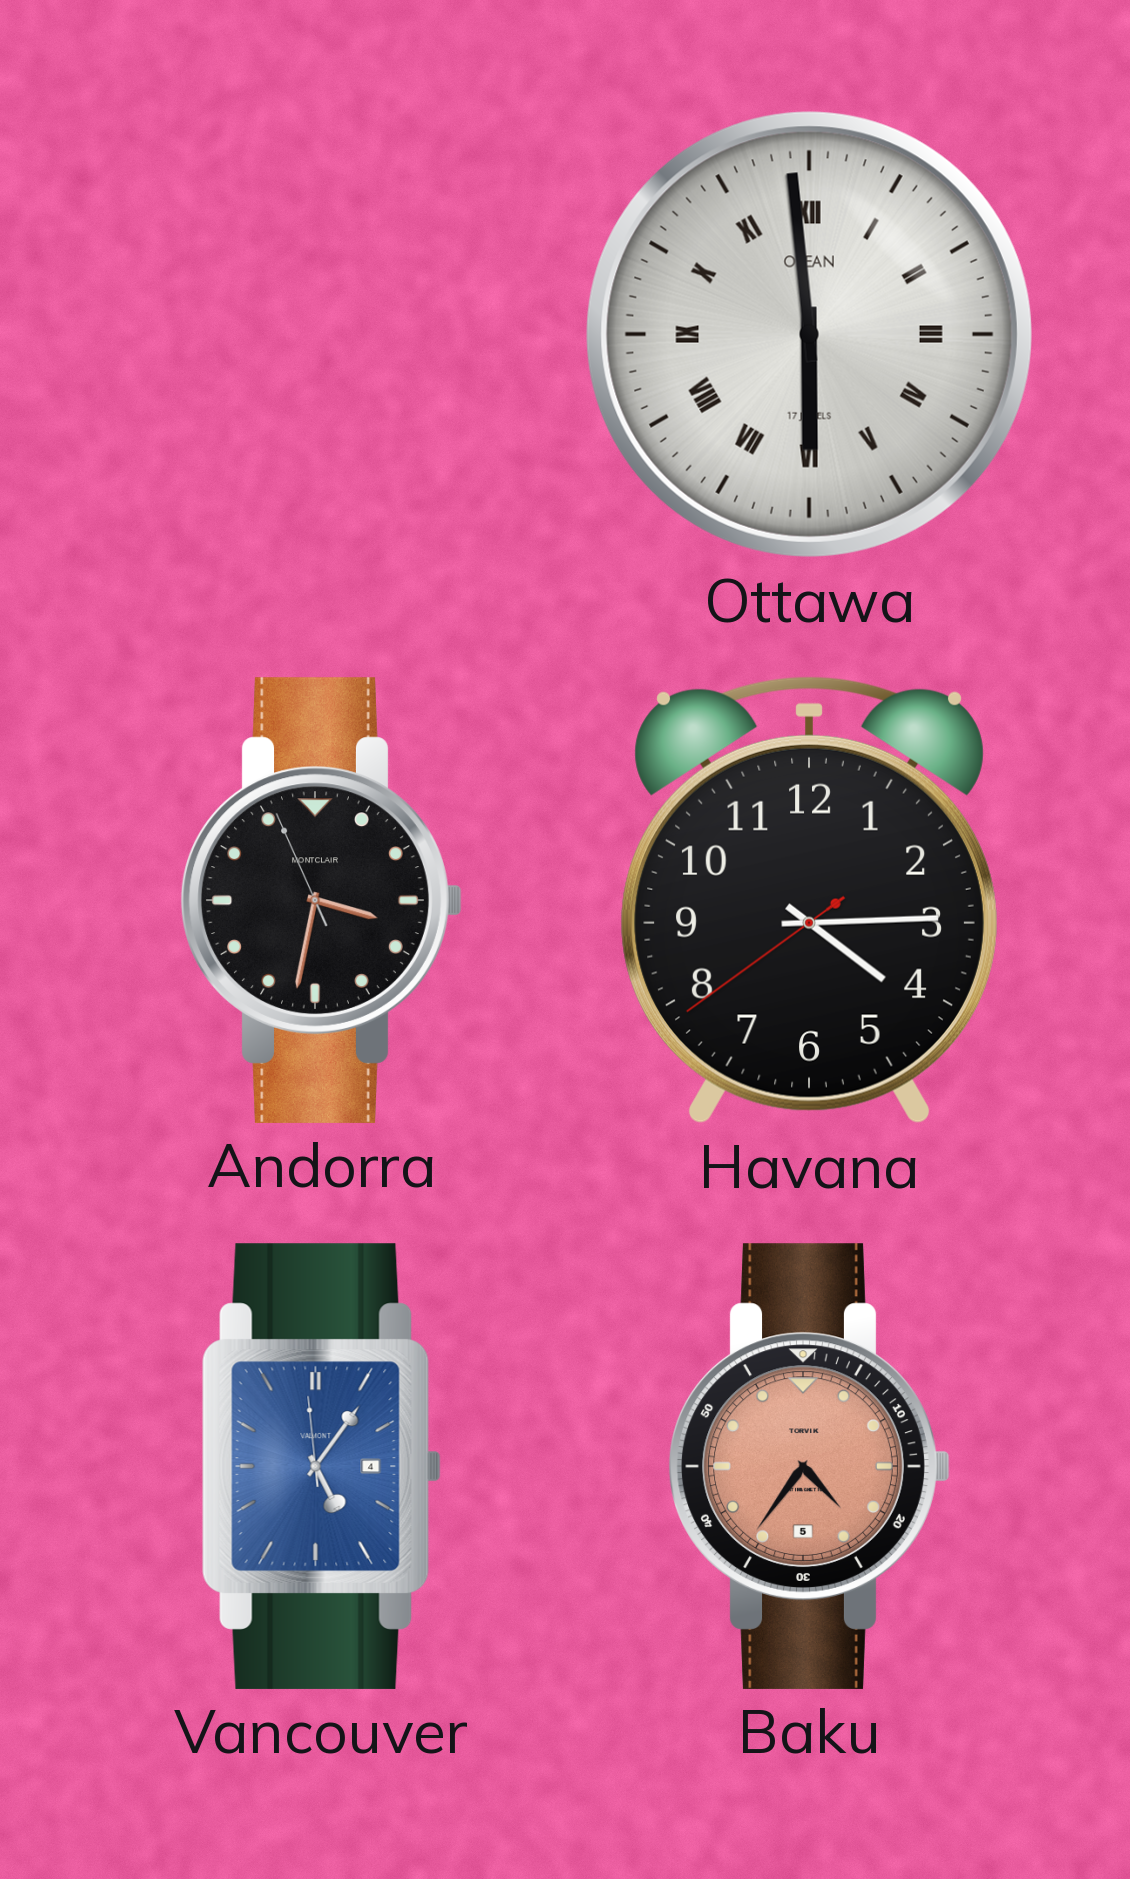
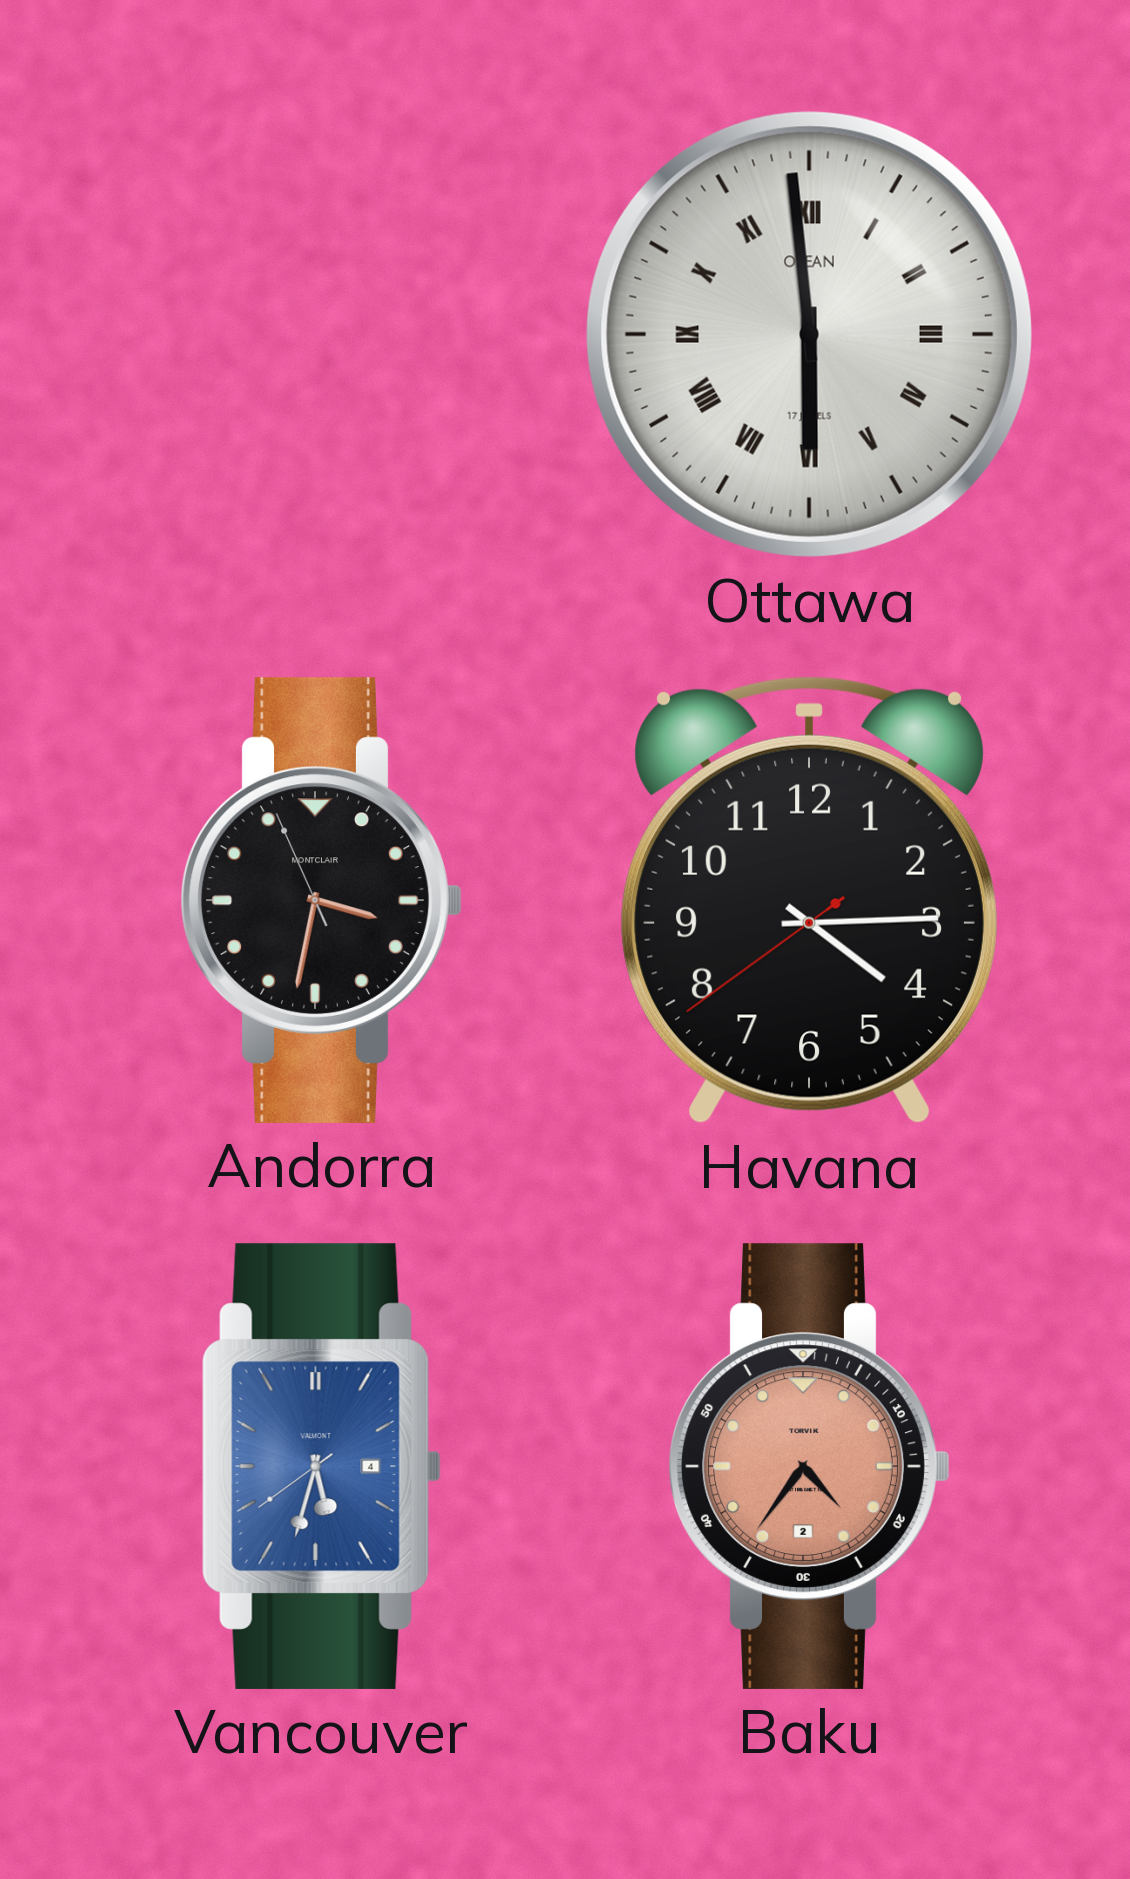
Vancouver: 5:05 -> 5:32 (321, 1466)
Baku date: 5 -> 2 (809, 1466)
